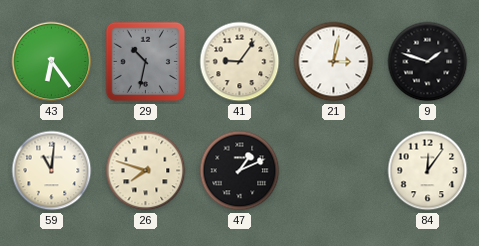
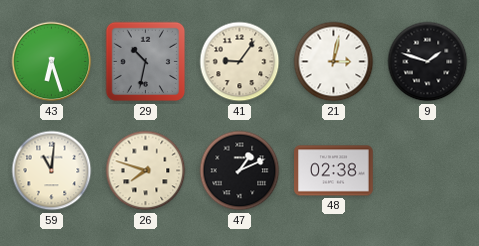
43: 6:24 -> 6:27 (52, 62)
48: none -> 02:38 (334, 171)
84: 12:06 -> none (428, 171)
